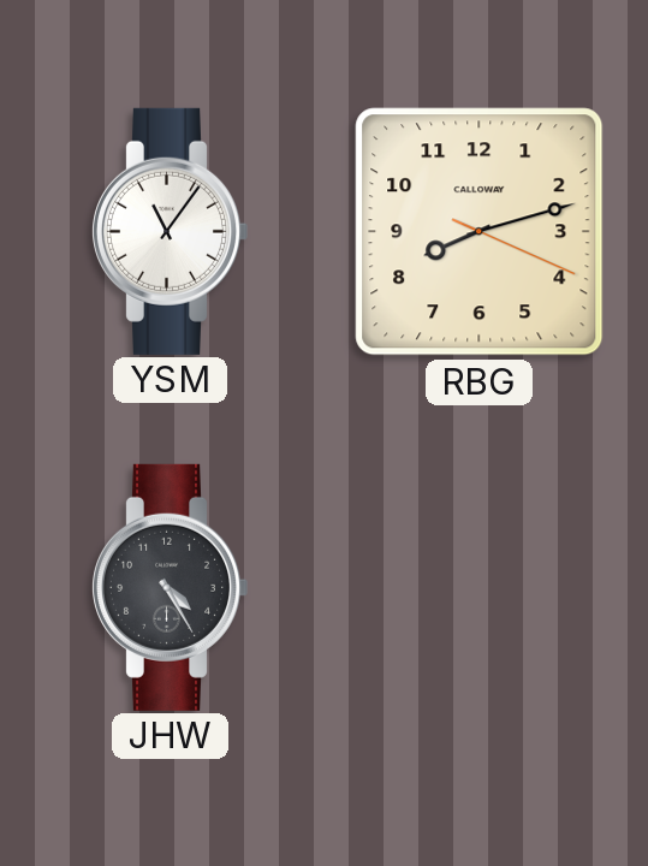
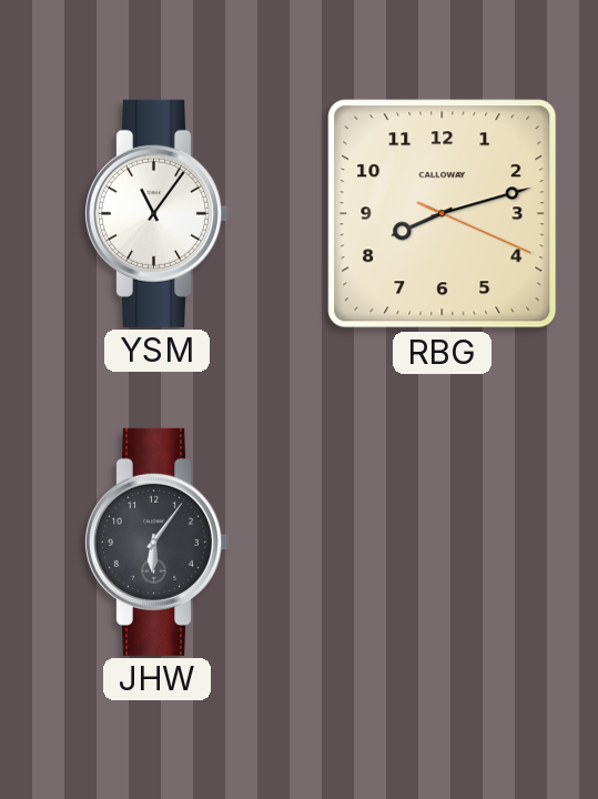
JHW: 4:25 -> 6:06 (156, 542)
